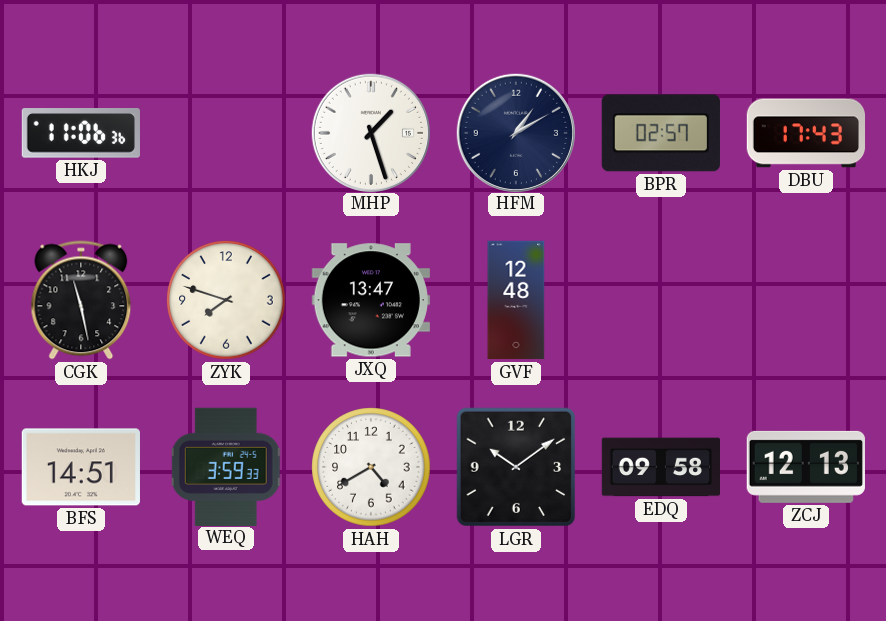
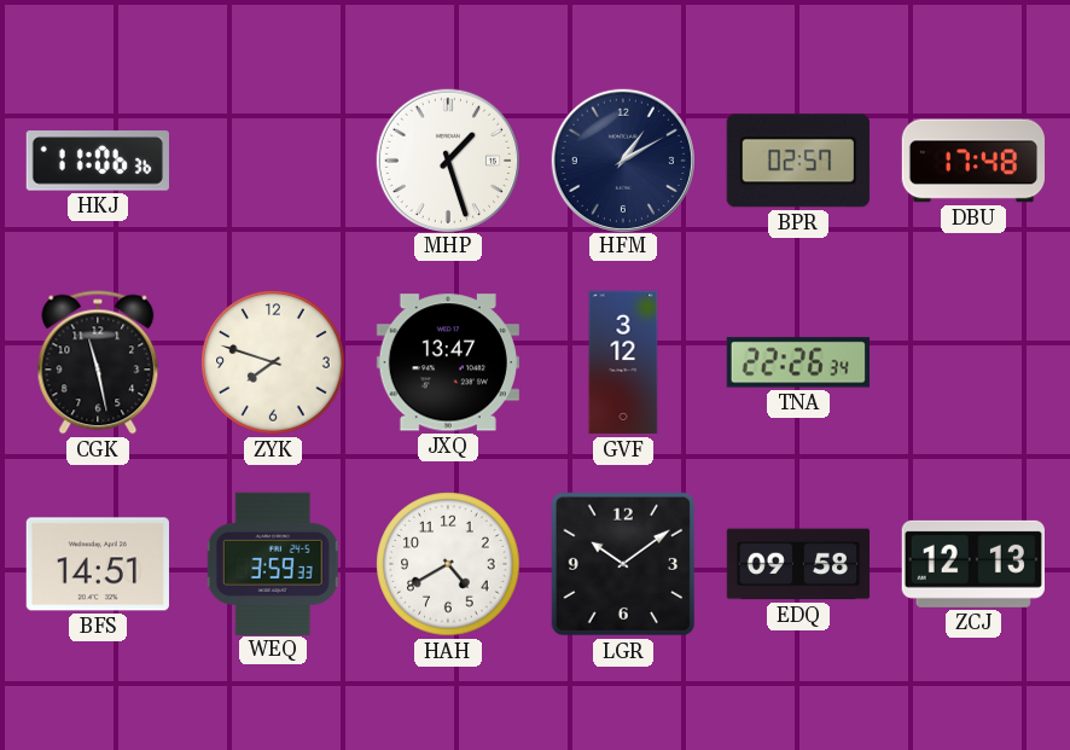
DBU: 17:43 -> 17:48 (973, 161)
GVF: 12:48 -> 3:12 (623, 362)
TNA: none -> 22:26 (797, 362)
